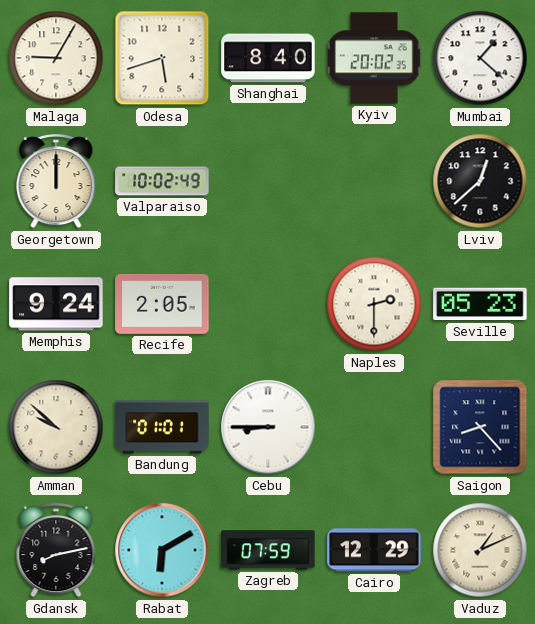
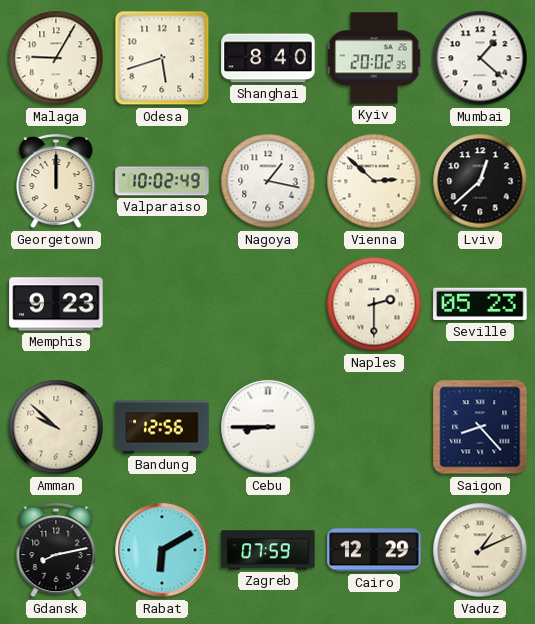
Nagoya: none -> 1:17 (268, 181)
Vienna: none -> 2:52 (374, 181)
Memphis: 9:24 -> 9:23 (56, 304)
Recife: 2:05 -> none (162, 304)
Bandung: 01:01 -> 12:56 (162, 427)
